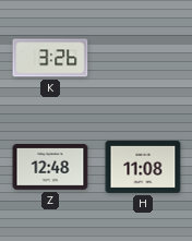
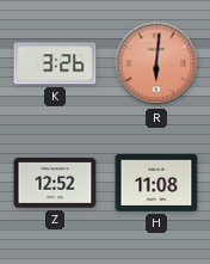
R: none -> 6:01 (156, 63)
Z: 12:48 -> 12:52 (55, 184)
